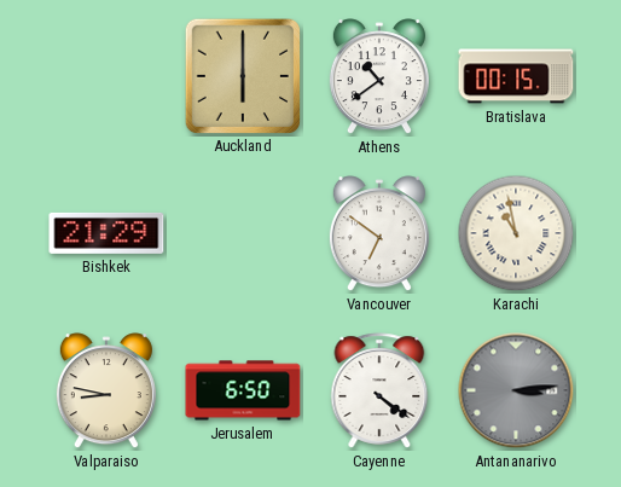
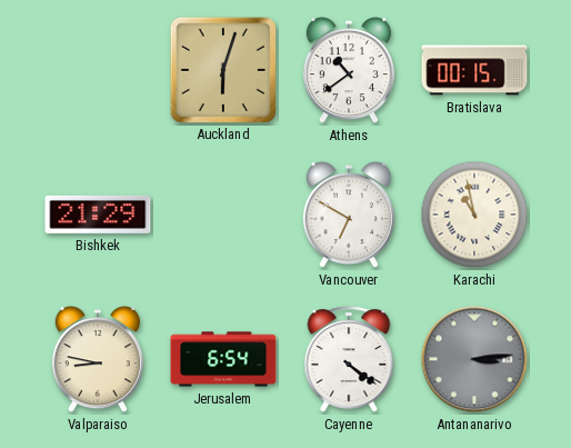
Auckland: 6:00 -> 6:03 (222, 69)
Vancouver: 6:51 -> 6:50 (349, 216)
Jerusalem: 6:50 -> 6:54 (223, 359)
